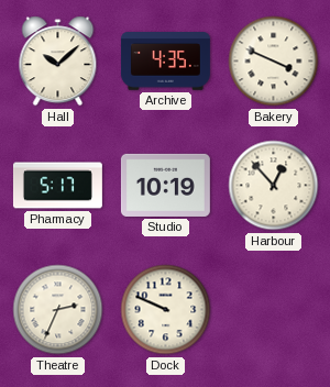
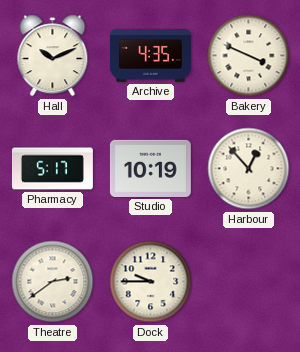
Hall: 10:08 -> 10:11 (53, 56)
Theatre: 2:34 -> 2:39 (53, 282)
Dock: 9:49 -> 9:45 (151, 282)
